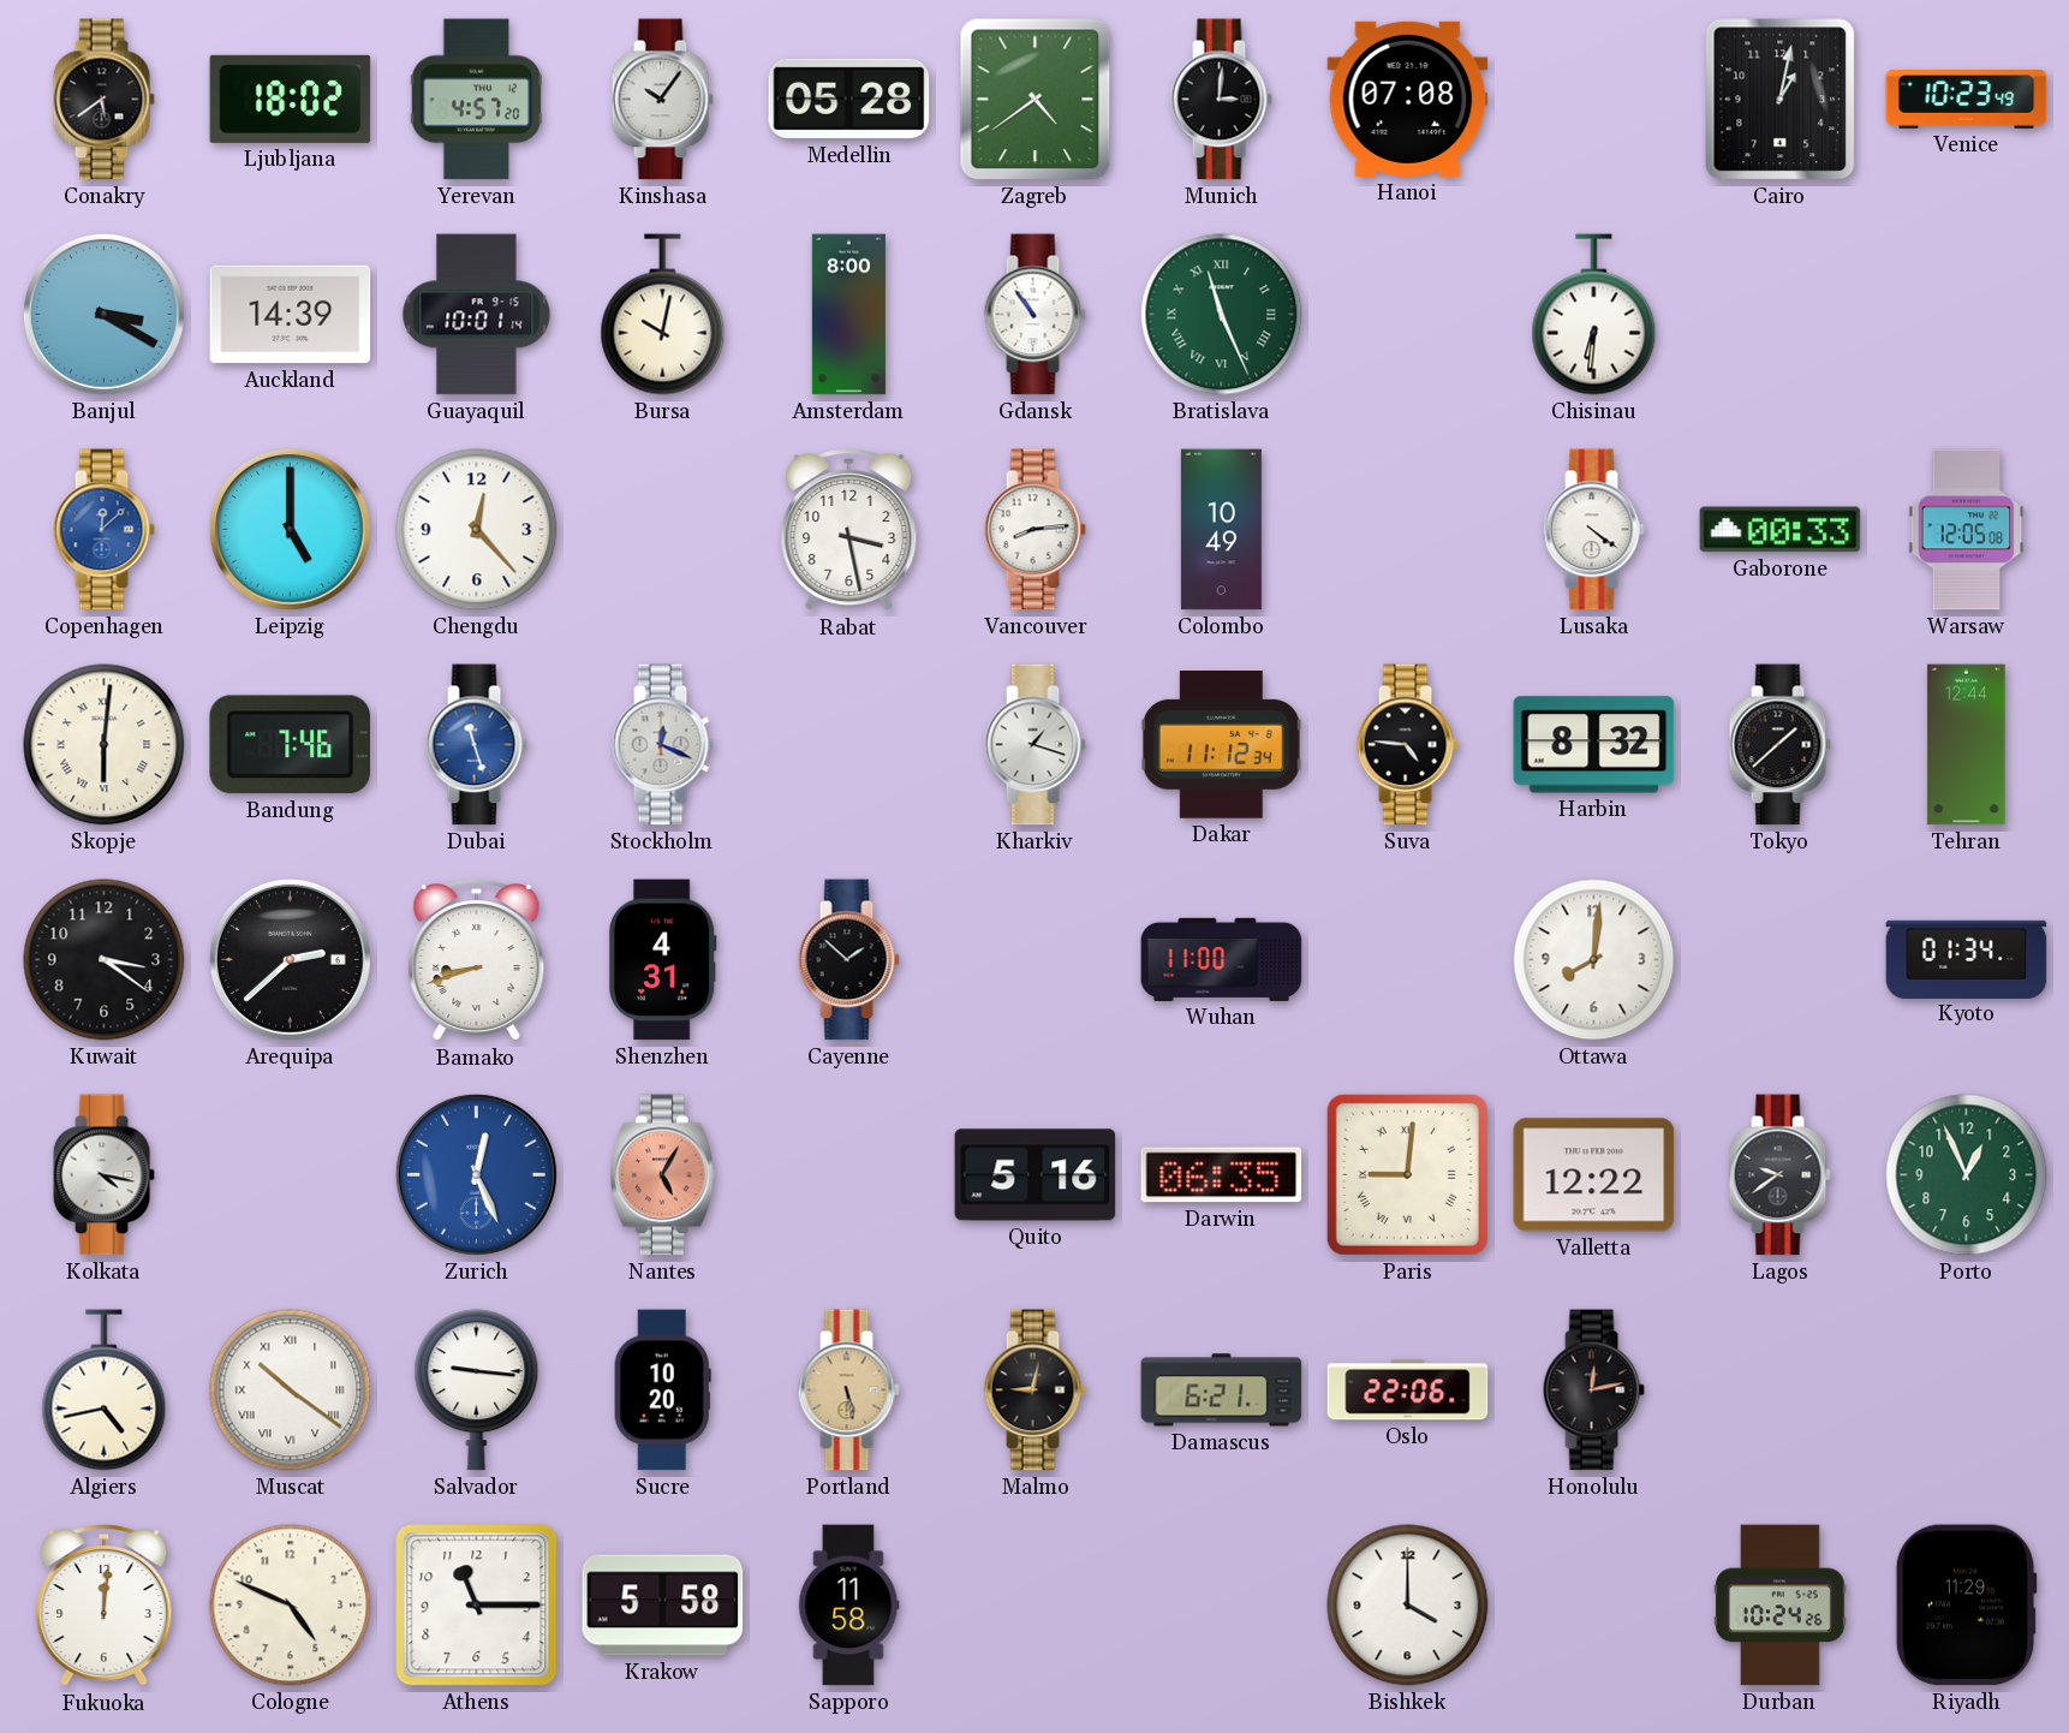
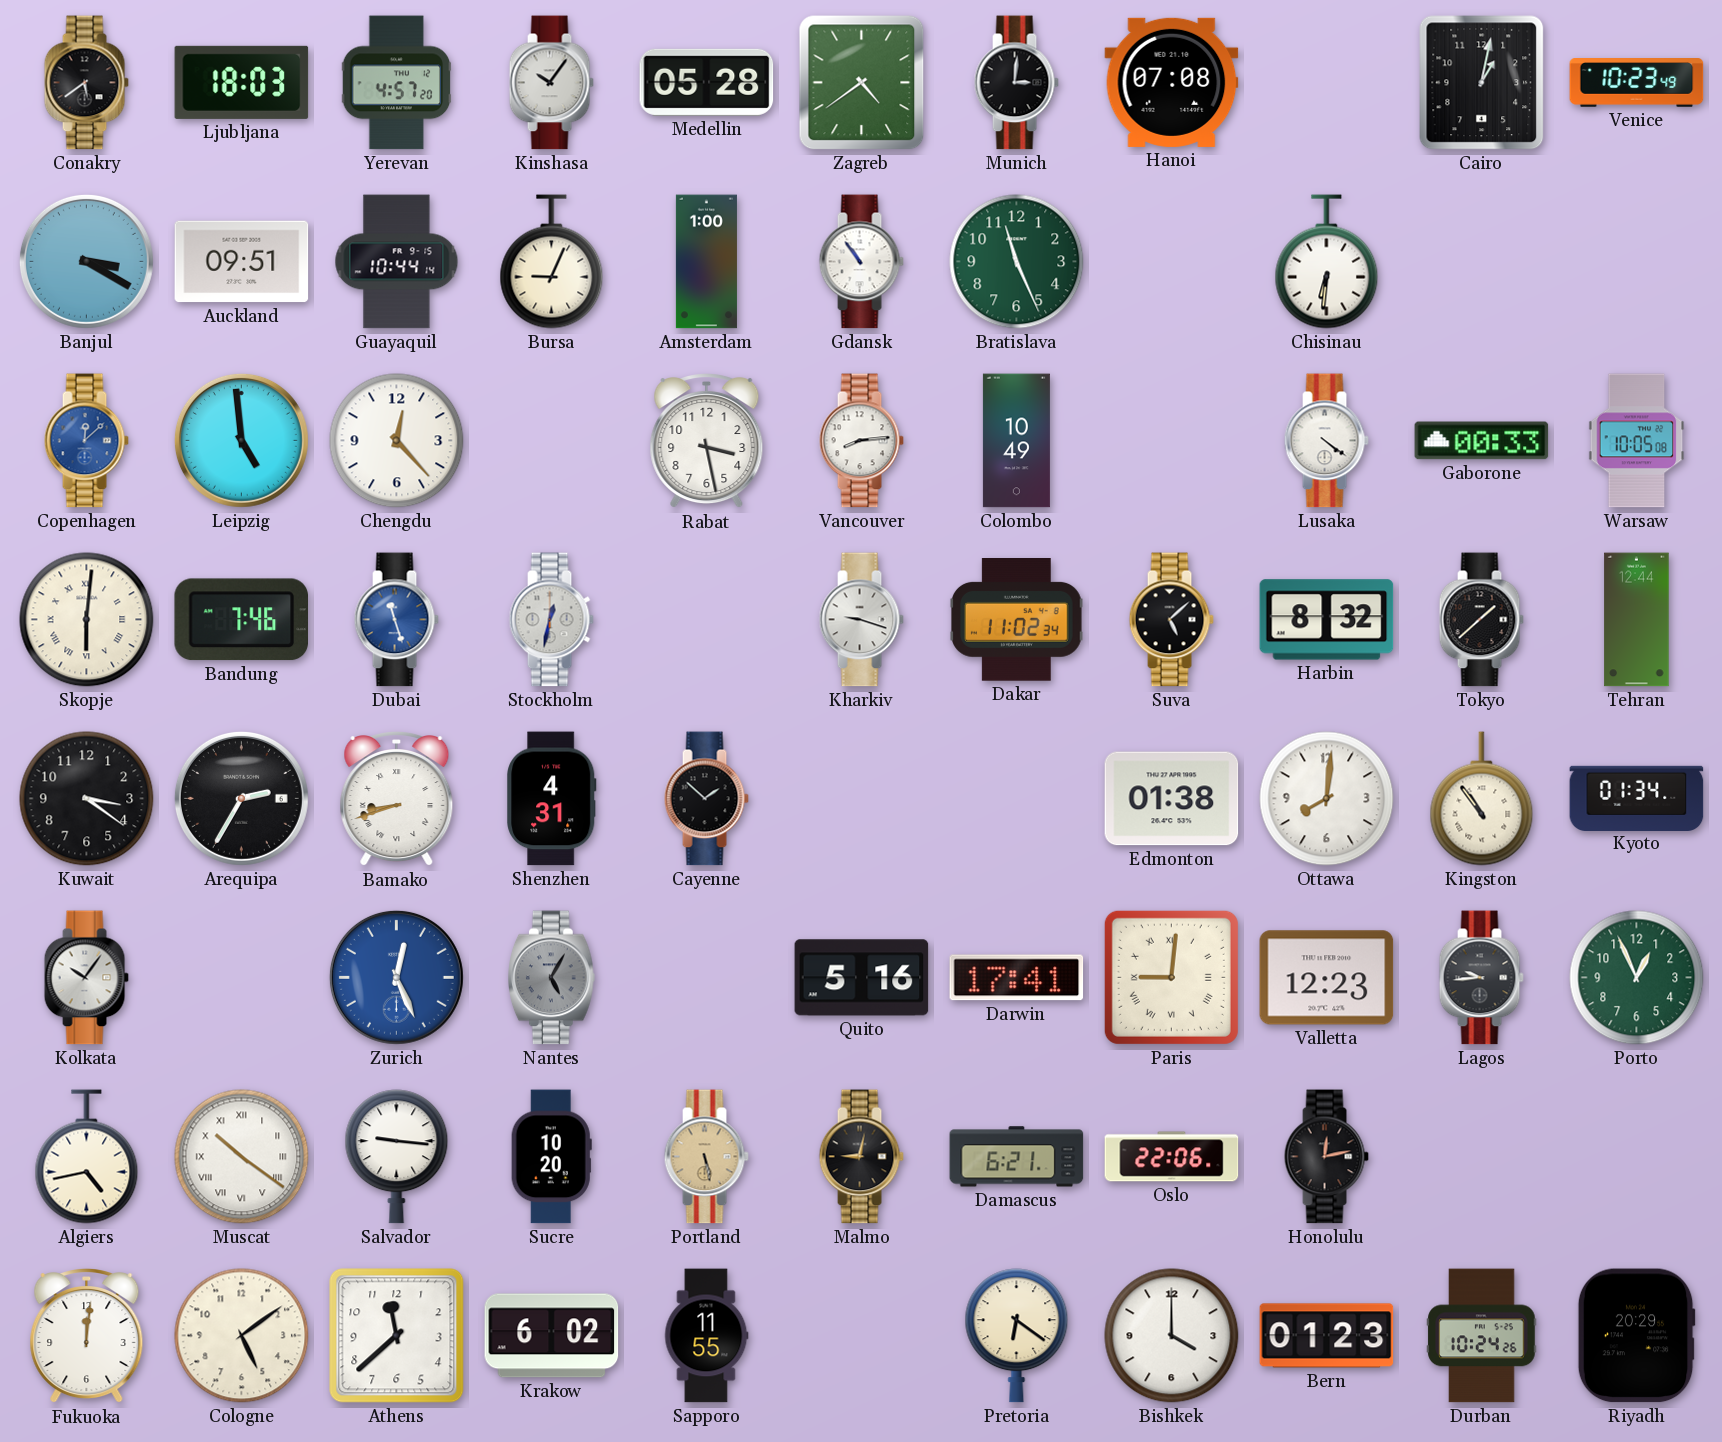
Ljubljana: 18:02 -> 18:03 (242, 82)
Auckland: 14:39 -> 09:51 (242, 262)
Guayaquil: 10:01 -> 10:44 (397, 262)
Bursa: 10:02 -> 9:04 (552, 262)
Amsterdam: 8:00 -> 1:00 (706, 262)
Bratislava numerals: Roman -> Arabic (1017, 262)
Leipzig: 5:00 -> 4:59 (241, 440)
Warsaw: 12:05 -> 10:05 (1637, 441)
Stockholm: 12:19 -> 12:32 (551, 620)
Kharkiv: 1:18 -> 9:18 (861, 620)
Dakar: 11:12 -> 11:02 (1017, 620)
Suva: 4:46 -> 5:08 (1171, 620)
Arequipa: 2:38 -> 2:35 (241, 798)
Wuhan: 11:00 -> none (1222, 959)
Edmonton: none -> 01:38 (1172, 799)
Kingston: none -> 10:54 (1482, 799)
Kolkata: 4:17 -> 10:06 (86, 978)
Nantes dial: salmon -> grey (552, 978)
Darwin: 06:35 -> 17:41 (1017, 978)
Valletta: 12:22 -> 12:23 (1327, 978)
Lagos: 9:39 -> 9:44 (1481, 978)
Cologne: 4:49 -> 5:09 (242, 1336)
Athens: 11:15 -> 11:38 (397, 1336)
Krakow: 5:58 -> 6:02 (552, 1336)
Sapporo: 11:58 -> 11:55 (706, 1336)
Pretoria: none -> 6:21 (1017, 1336)
Bern: none -> 01:23 (1327, 1336)
Riyadh: 11:29 -> 20:29 (1636, 1336)
